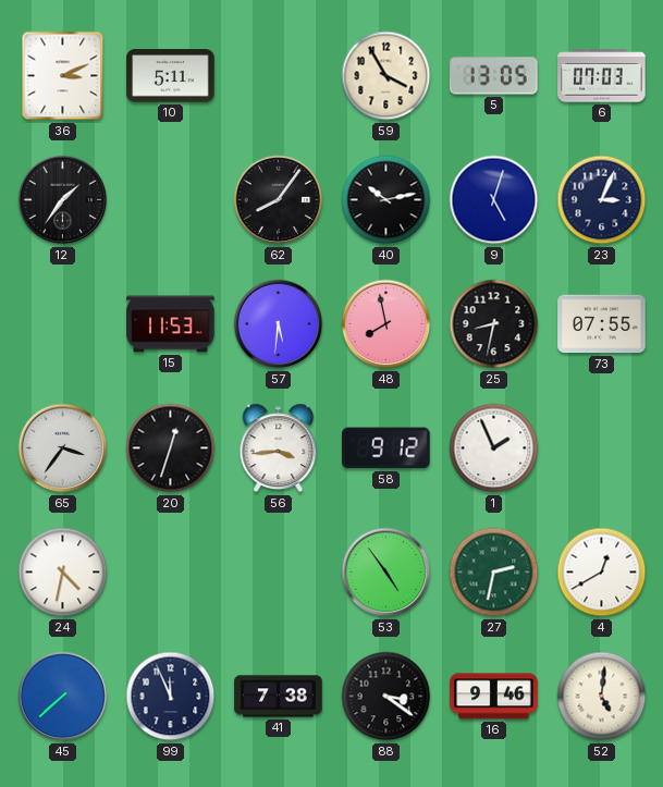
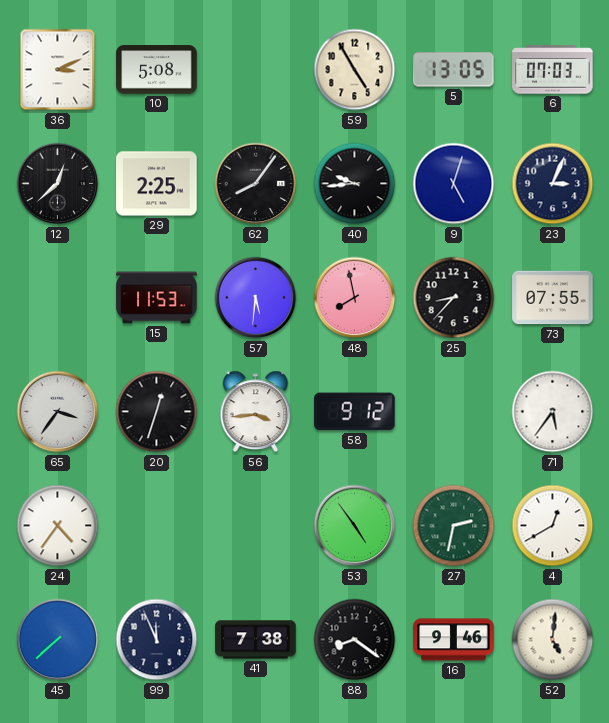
10: 5:11 -> 5:08 (157, 70)
59: 3:55 -> 4:55 (355, 70)
12: 1:36 -> 12:38 (58, 184)
29: none -> 2:25 (157, 184)
40: 10:13 -> 9:44 (355, 184)
25: 8:32 -> 8:37 (454, 298)
1: 1:56 -> none (494, 448)
71: none -> 5:36 (553, 412)
24: 4:32 -> 4:36 (58, 526)
88: 3:21 -> 8:21 (355, 640)
